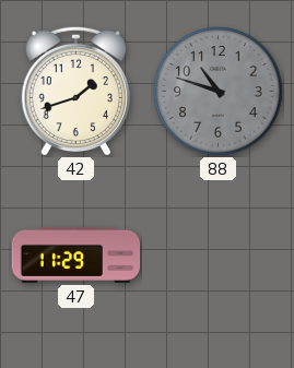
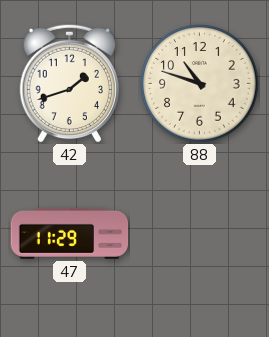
88 dial: grey -> cream (200, 84)
